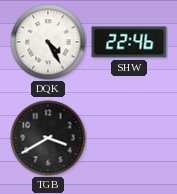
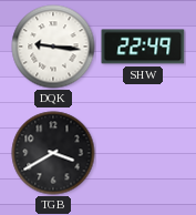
DQK: 4:25 -> 9:16 (53, 47)
SHW: 22:46 -> 22:49 (143, 47)
